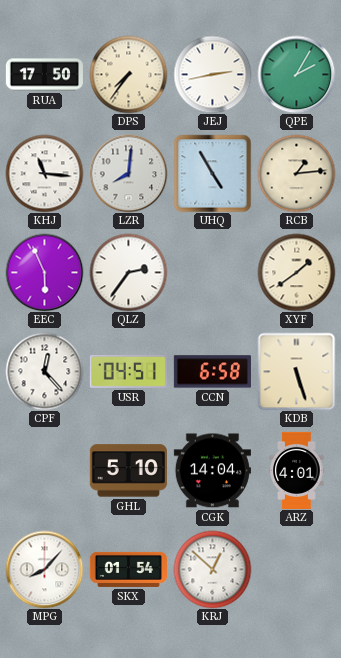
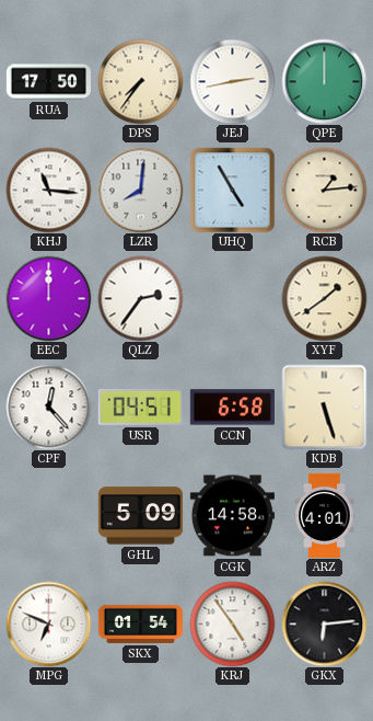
QPE: 2:05 -> 12:00 (324, 81)
EEC: 5:56 -> 12:00 (48, 298)
GHL: 5:10 -> 5:09 (140, 516)
CGK: 14:04 -> 14:58 (232, 516)
MPG: 8:07 -> 6:49 (48, 623)
KRJ: 12:52 -> 4:54 (232, 623)
GKX: none -> 6:14 (324, 623)
